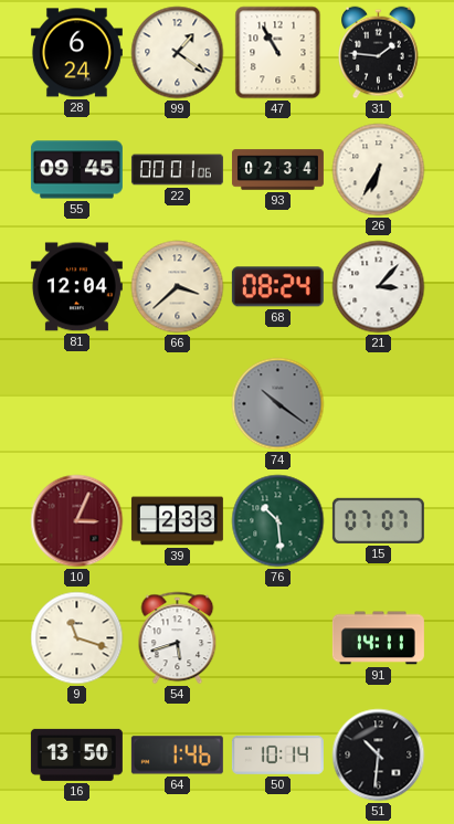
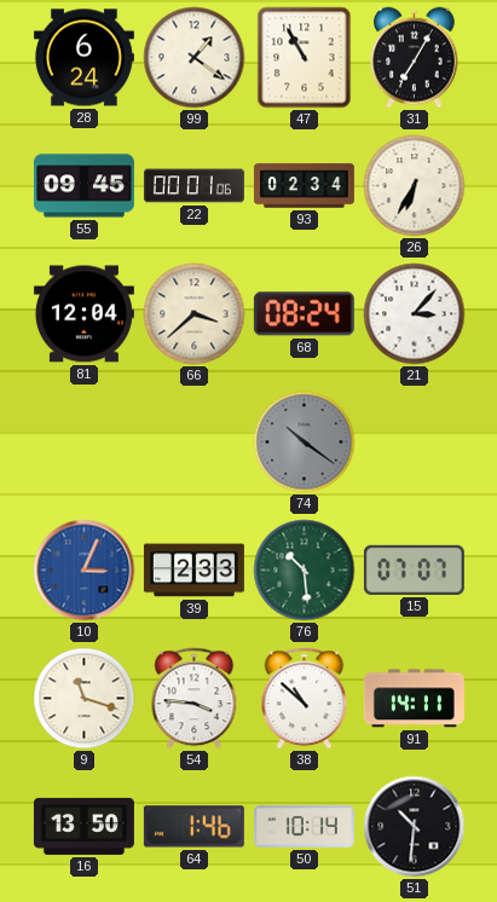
31: 1:46 -> 7:05 (415, 58)
10 dial: burgundy -> blue (85, 571)
54: 5:42 -> 3:46 (195, 699)
38: none -> 10:52 (305, 699)
